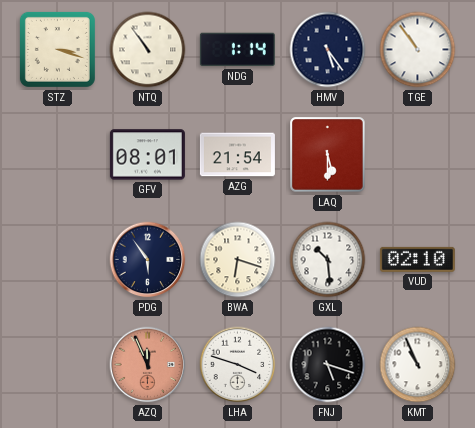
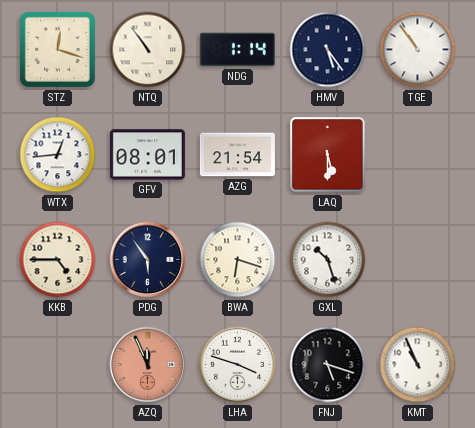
STZ: 3:18 -> 12:18 (57, 49)
WTX: none -> 12:44 (58, 155)
KKB: none -> 4:45 (58, 260)
GXL: 10:29 -> 10:27 (328, 260)
VUD: 02:10 -> none (417, 259)
